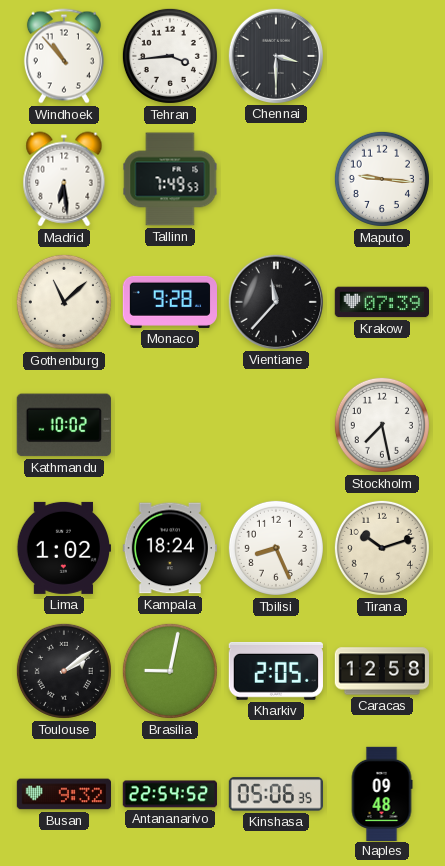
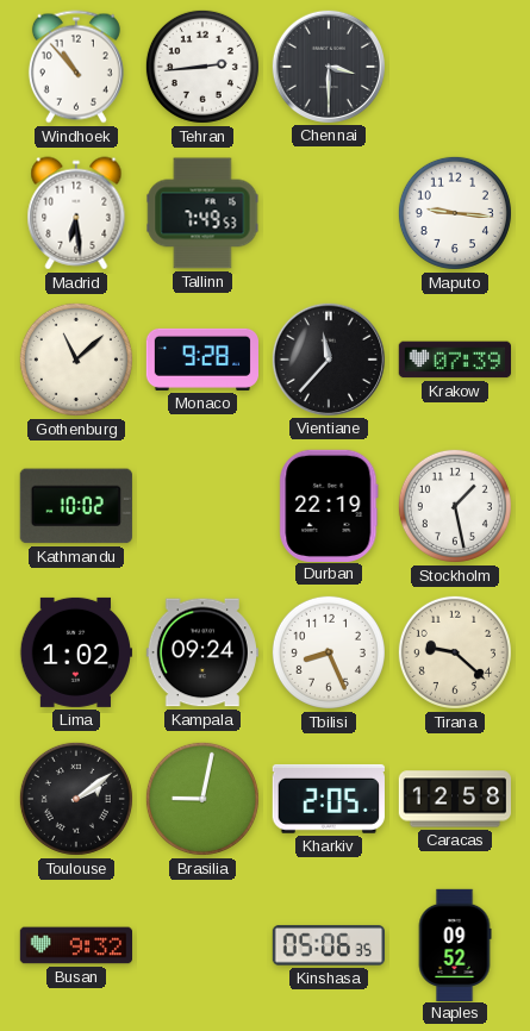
Tehran: 3:44 -> 2:44 (202, 67)
Durban: none -> 22:19 (329, 505)
Stockholm: 7:28 -> 1:28 (455, 506)
Kampala: 18:24 -> 09:24 (201, 652)
Tirana: 10:12 -> 9:22 (455, 652)
Antananarivo: 22:54 -> none (170, 794)
Naples: 09:48 -> 09:52 (455, 944)
